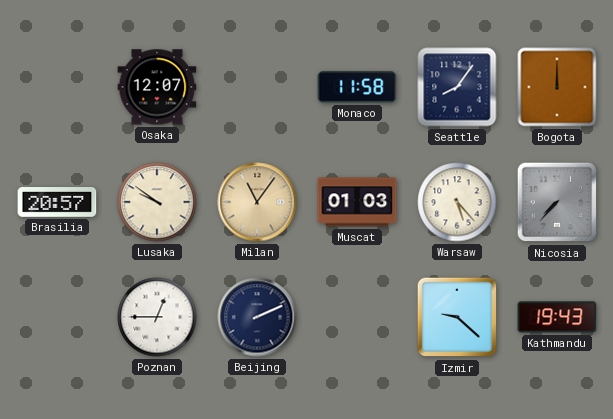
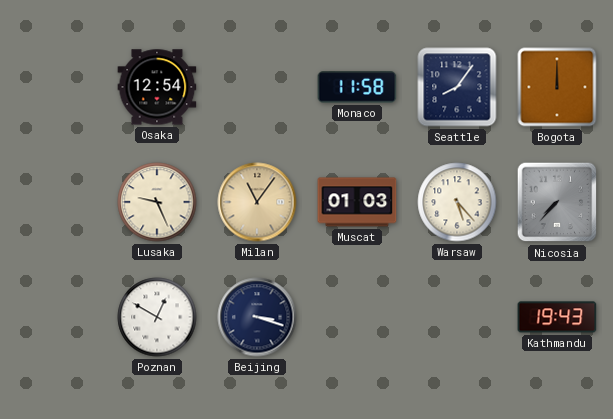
Osaka: 12:07 -> 12:54 (157, 87)
Brasilia: 20:57 -> none (57, 203)
Lusaka: 9:51 -> 9:26 (157, 202)
Poznan: 12:45 -> 12:50 (157, 317)
Beijing: 2:11 -> 3:18 (257, 317)
Izmir: 9:22 -> none (457, 317)
